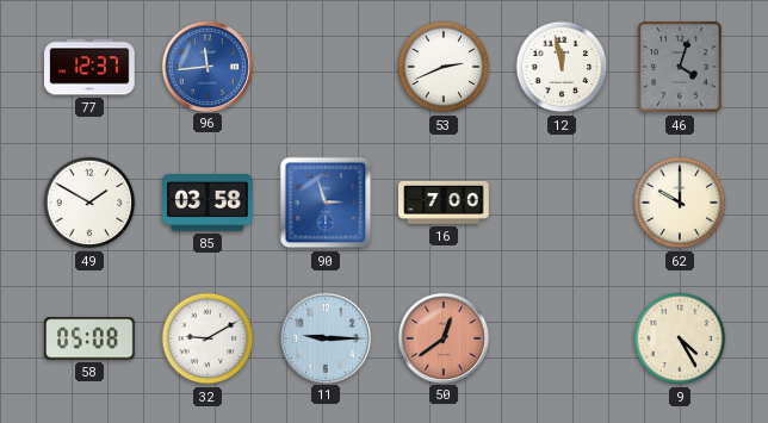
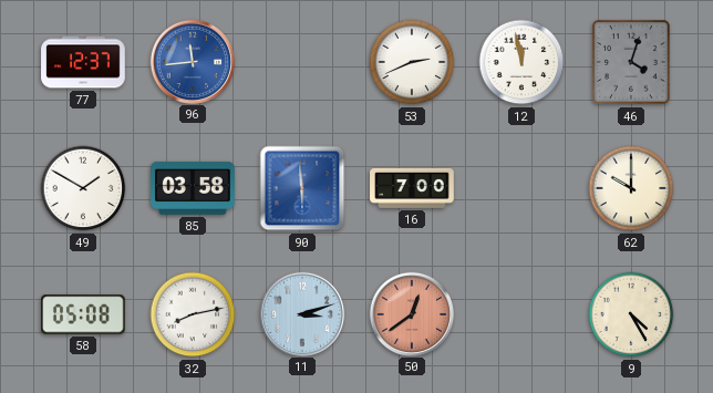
90: 2:57 -> 5:59 (302, 188)
32: 9:10 -> 8:13 (193, 314)
11: 9:15 -> 3:12 (301, 313)
